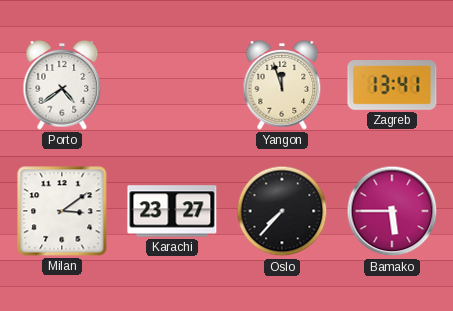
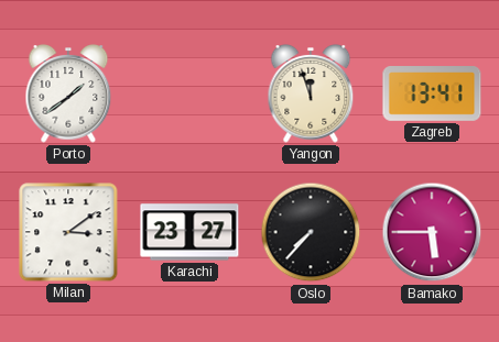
Porto: 4:39 -> 1:39 (68, 93)
